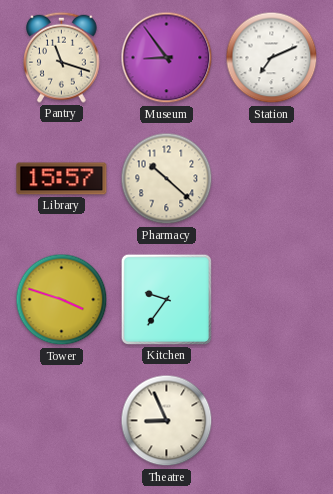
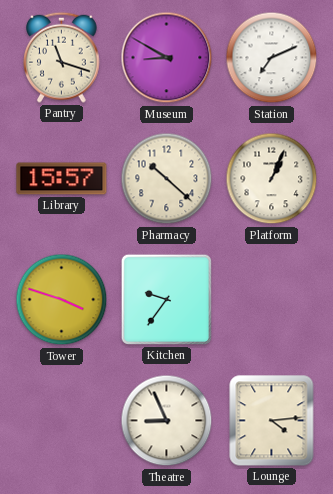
Museum: 8:54 -> 8:50 (167, 58)
Platform: none -> 1:04 (272, 179)
Lounge: none -> 4:14 (272, 421)
